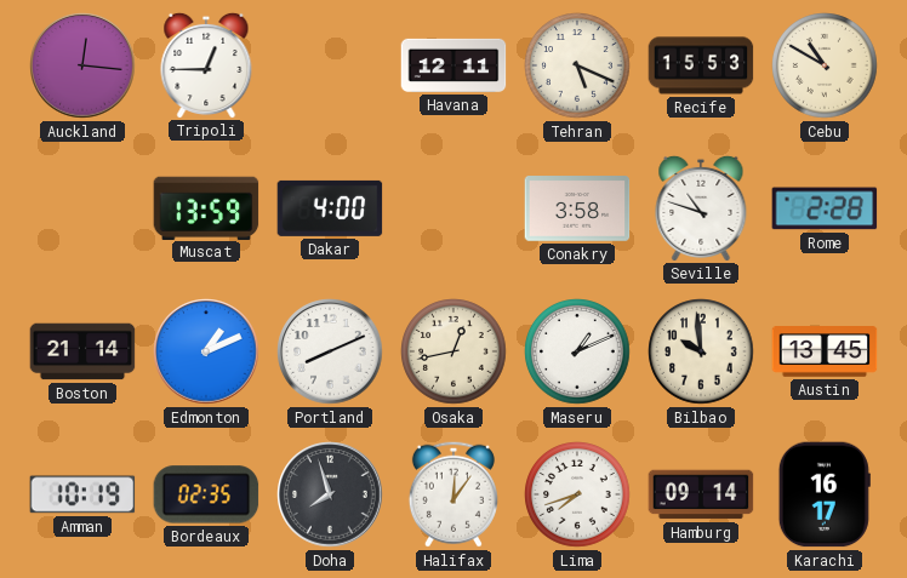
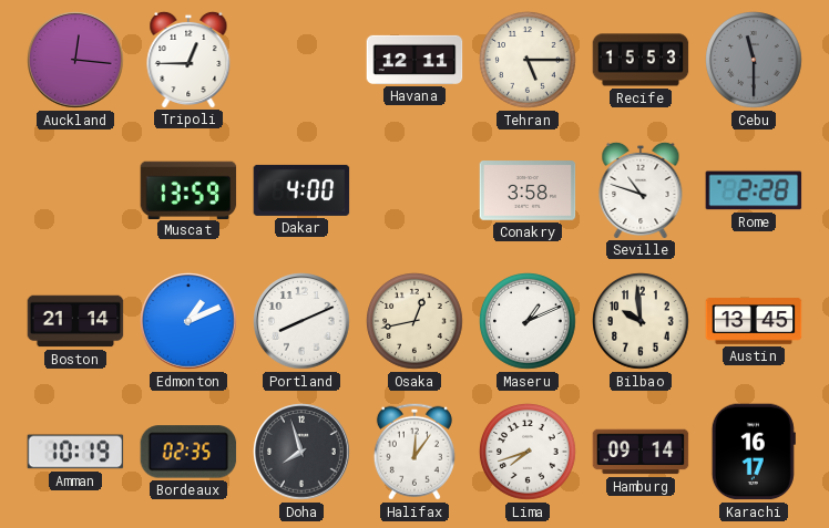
Tehran: 5:19 -> 5:15 (528, 60)
Cebu: 10:50 -> 11:30 (754, 60)
Cebu dial: cream -> grey (754, 60)
